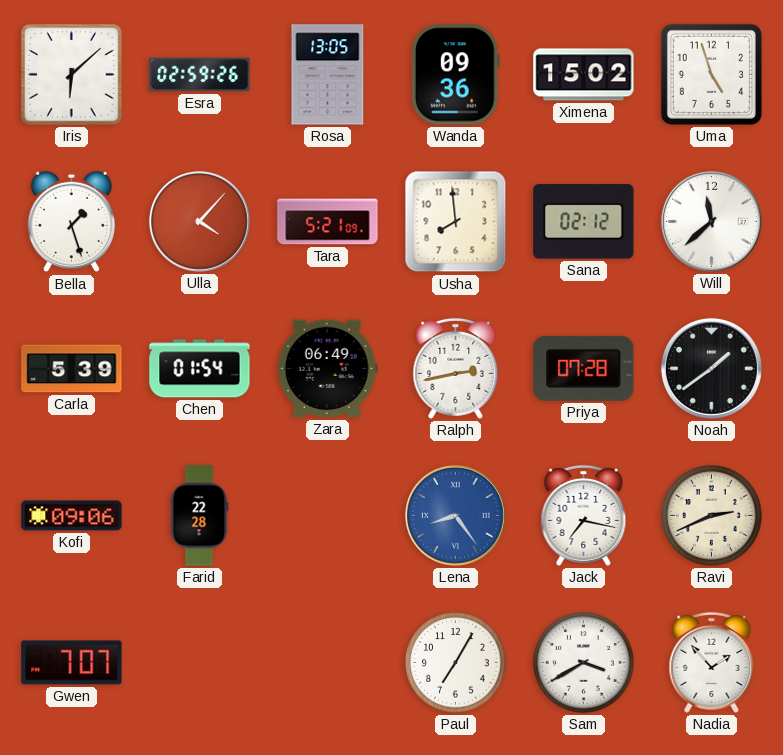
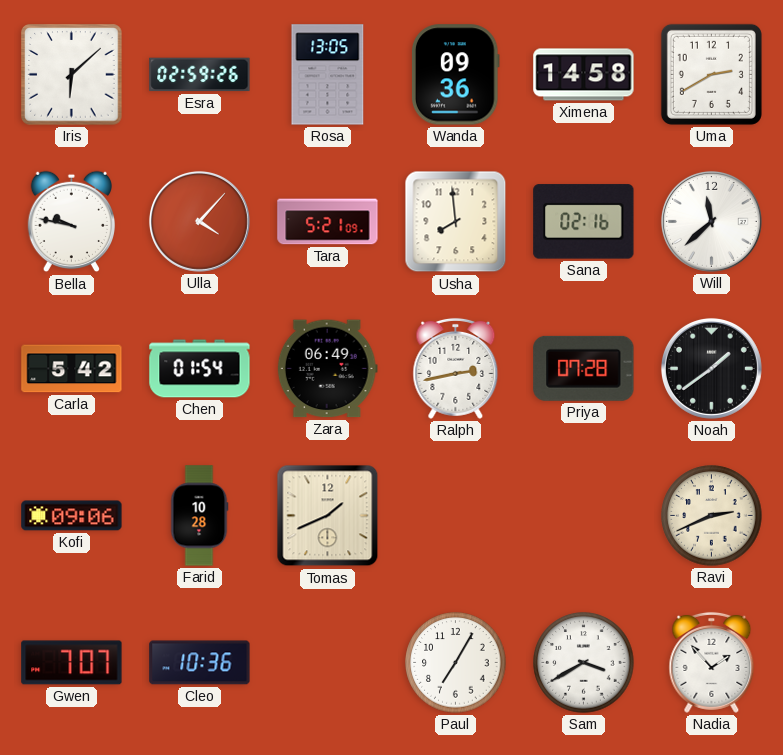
Ximena: 15:02 -> 14:58 (584, 75)
Uma: 4:57 -> 2:40 (711, 74)
Bella: 1:27 -> 9:47 (71, 222)
Sana: 02:12 -> 02:16 (584, 222)
Carla: 5:39 -> 5:42 (72, 369)
Farid: 22:28 -> 10:28 (199, 516)
Tomas: none -> 1:41 (328, 516)
Lena: 8:24 -> none (455, 515)
Jack: 7:17 -> none (584, 515)
Cleo: none -> 10:36 (200, 663)
